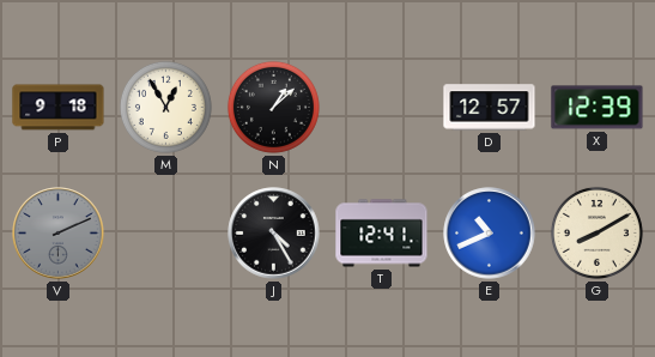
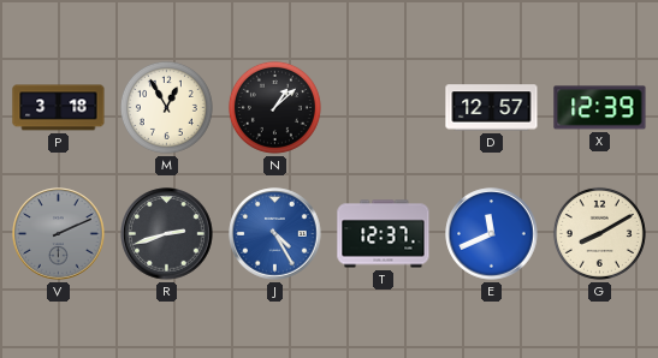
P: 9:18 -> 3:18 (59, 108)
R: none -> 2:42 (167, 234)
J dial: black -> blue (275, 234)
T: 12:41 -> 12:37 (384, 234)
E: 10:41 -> 11:41 (492, 234)
